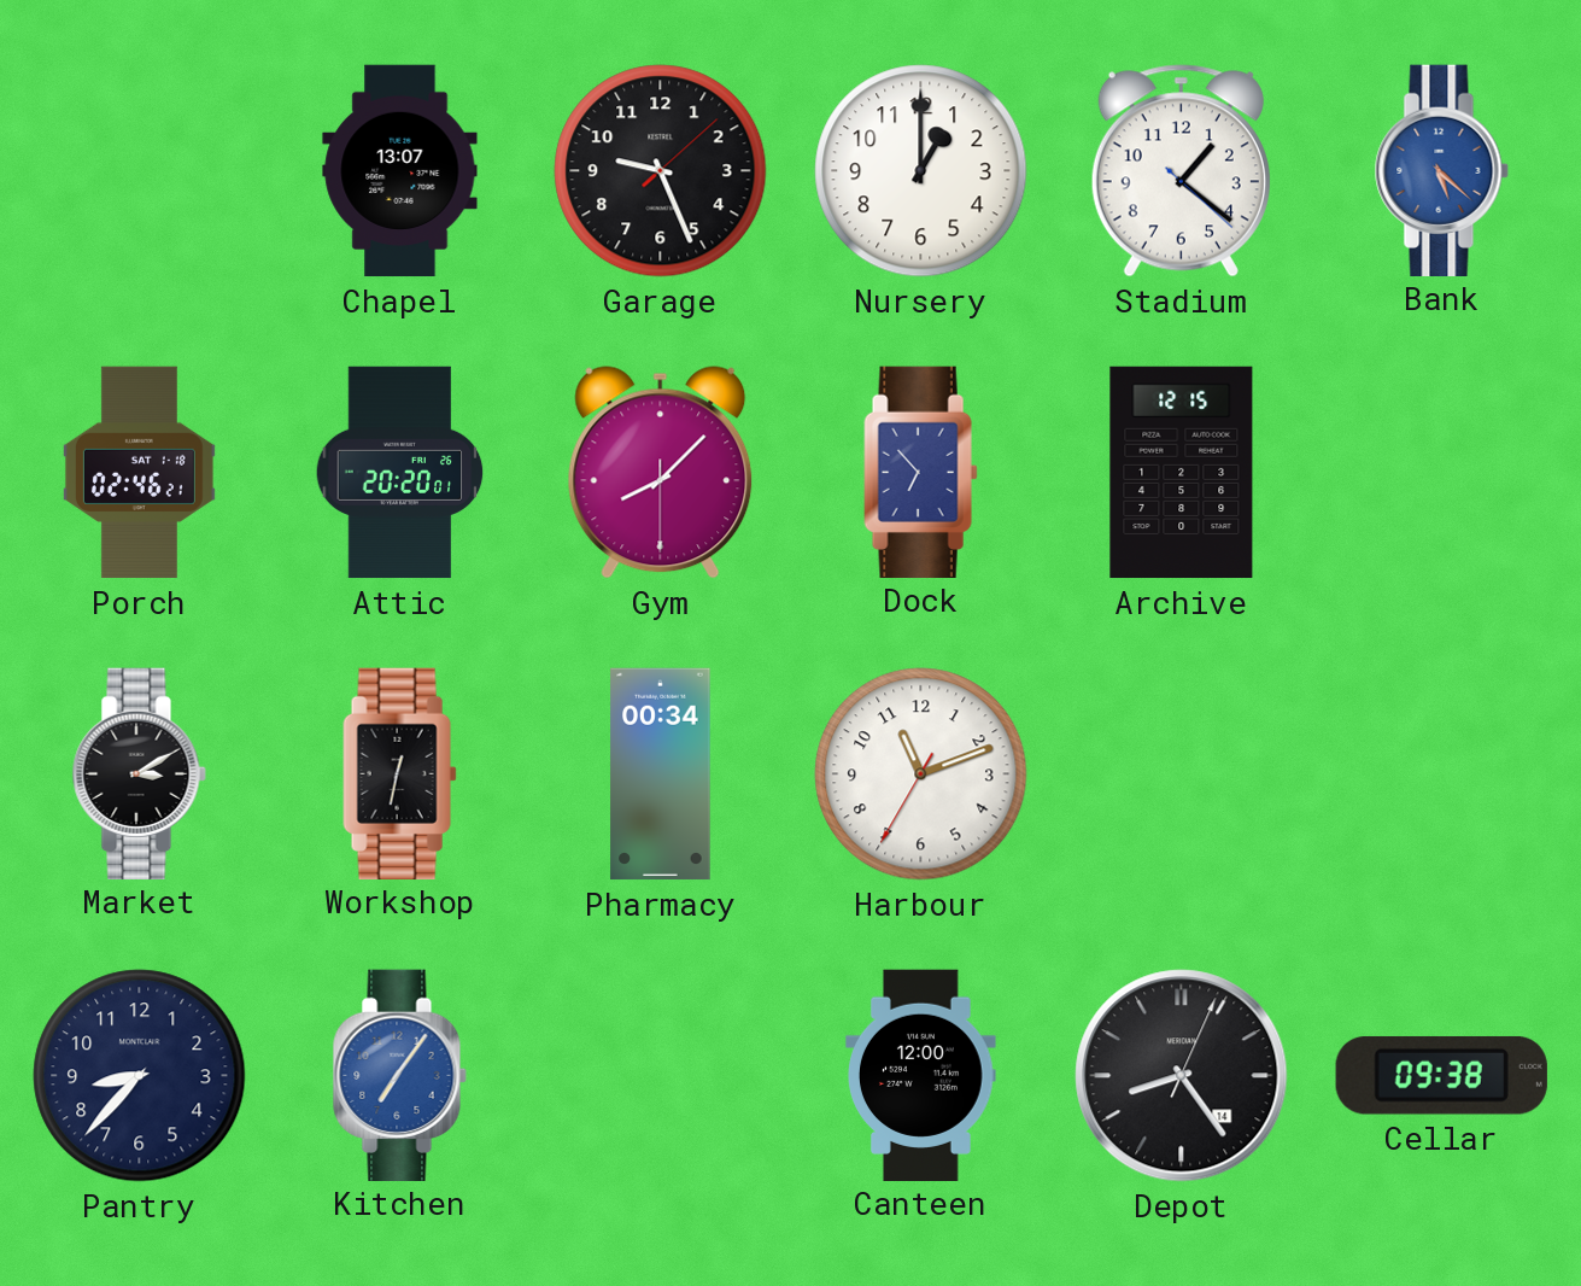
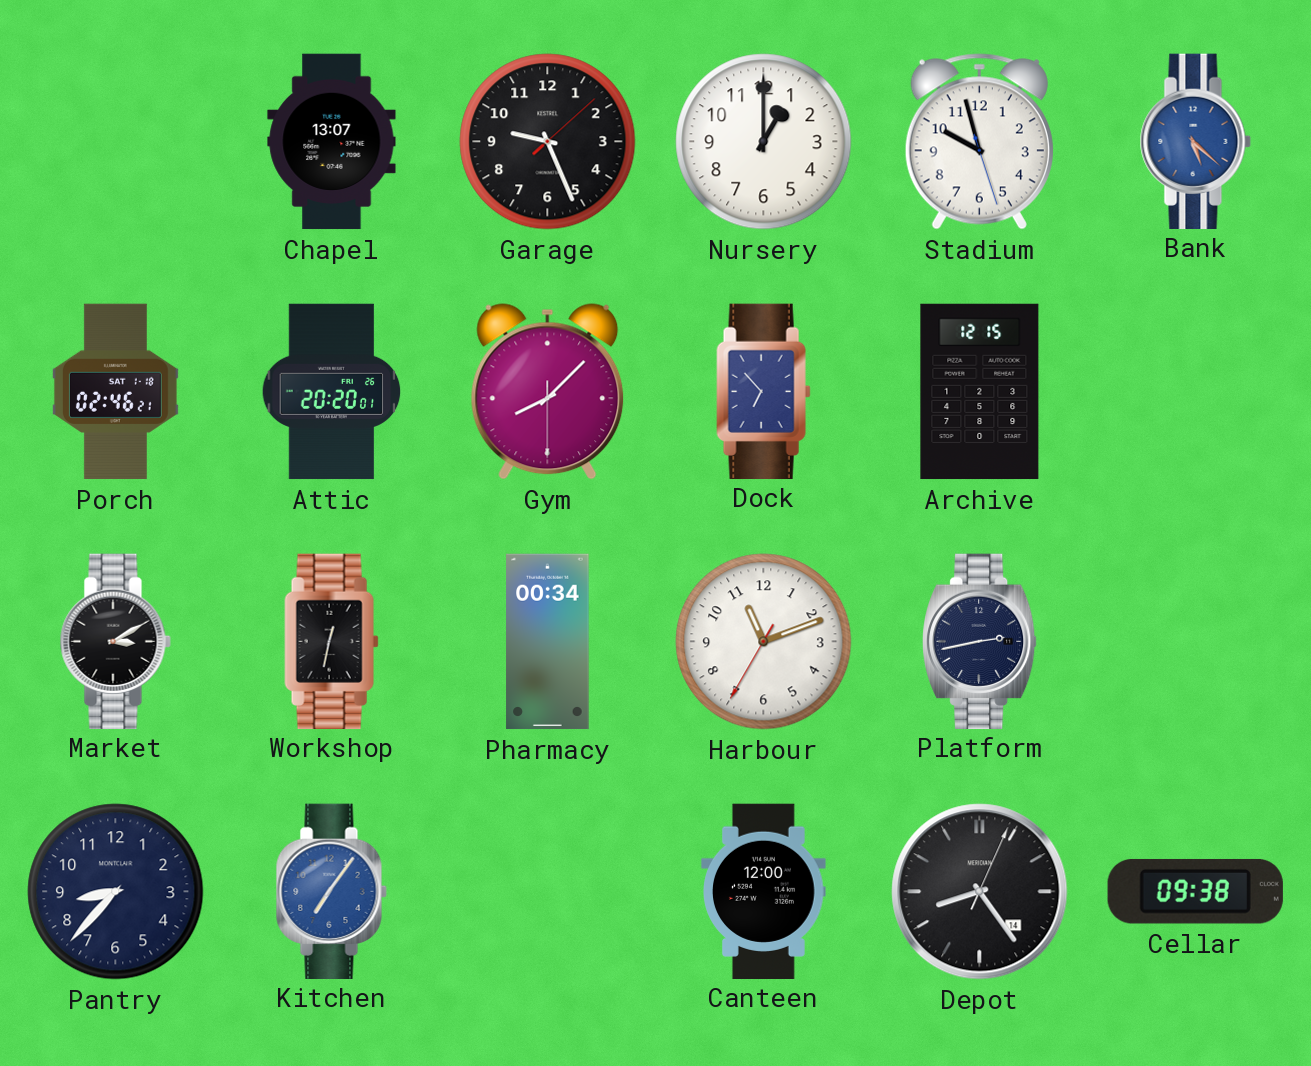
Stadium: 1:21 -> 9:57 (979, 142)
Platform: none -> 2:43 (980, 641)
